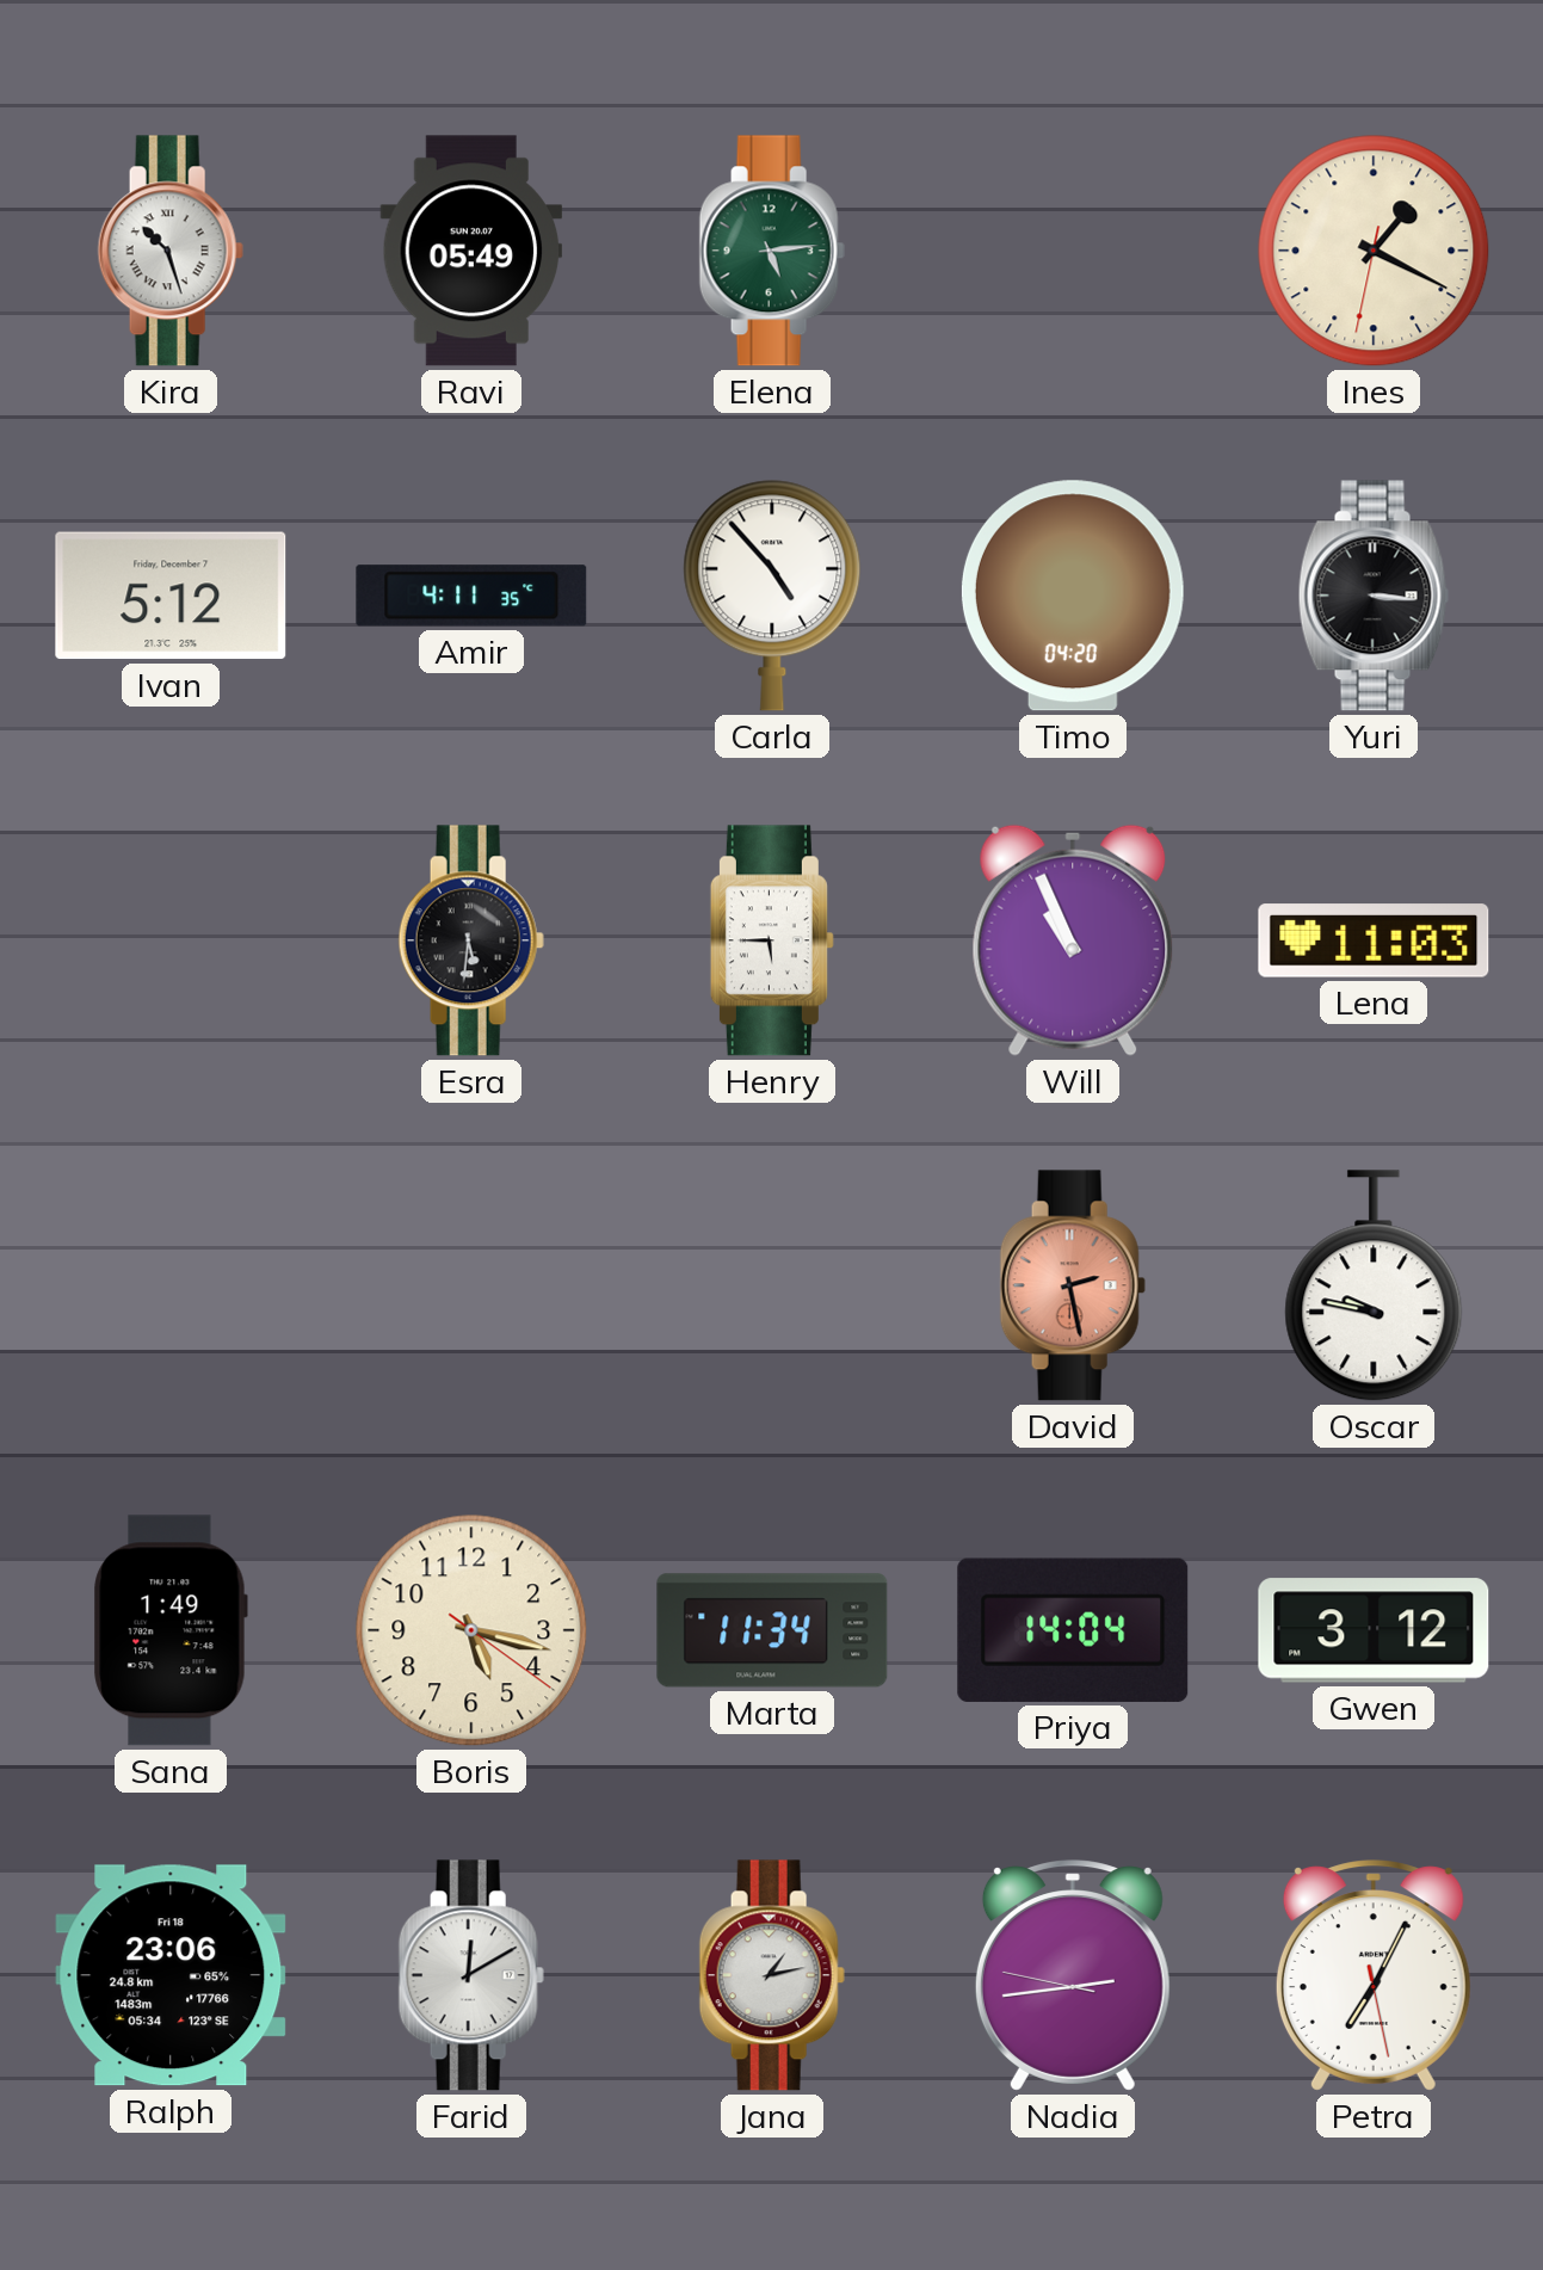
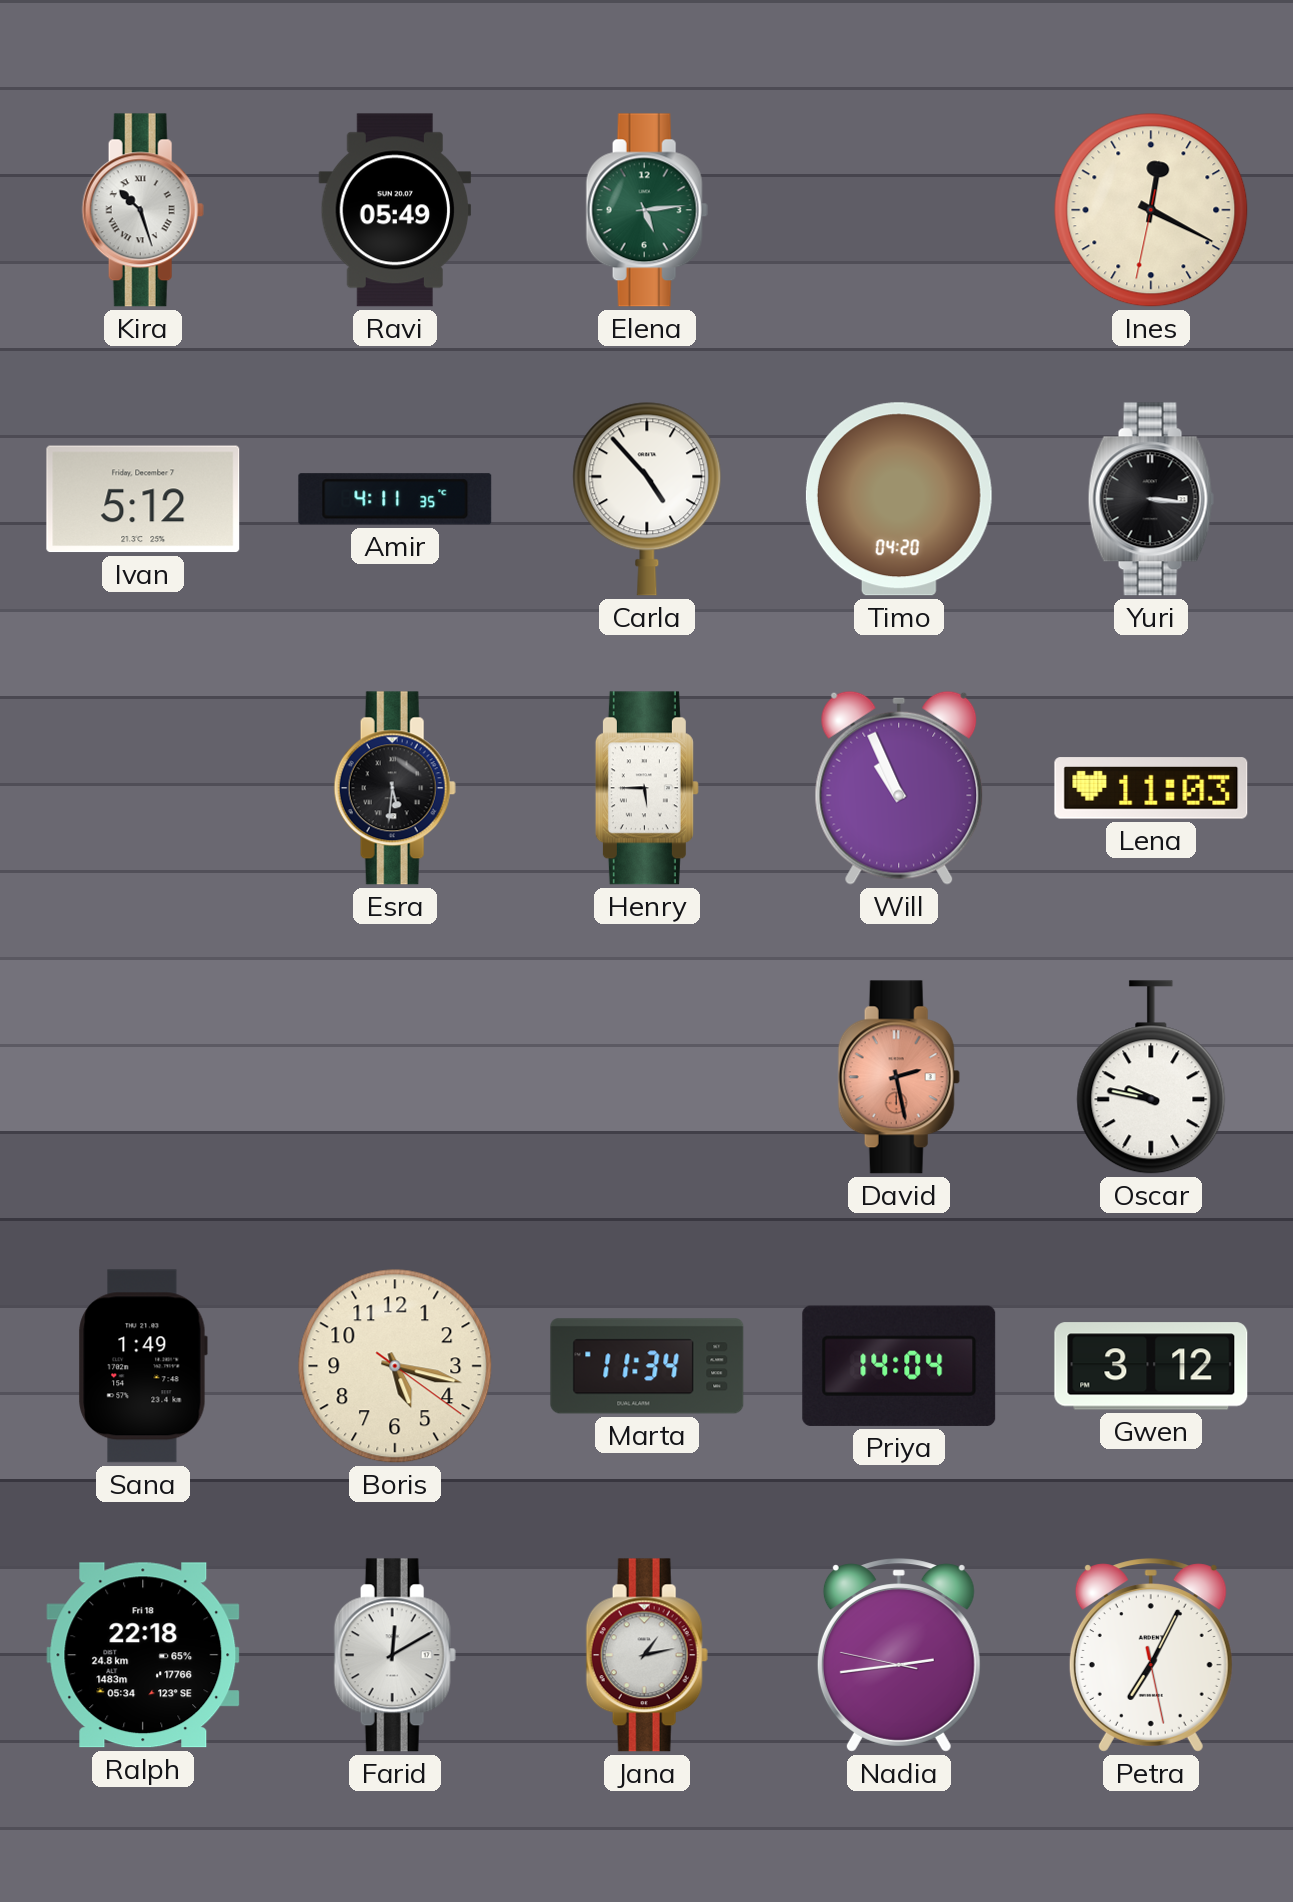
Ines: 1:19 -> 12:19 (1151, 210)
Ralph: 23:06 -> 22:18 (143, 1655)
